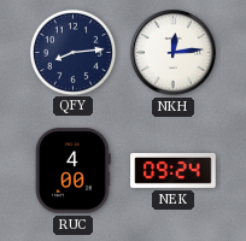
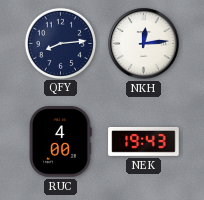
NEK: 09:24 -> 19:43 (144, 142)
